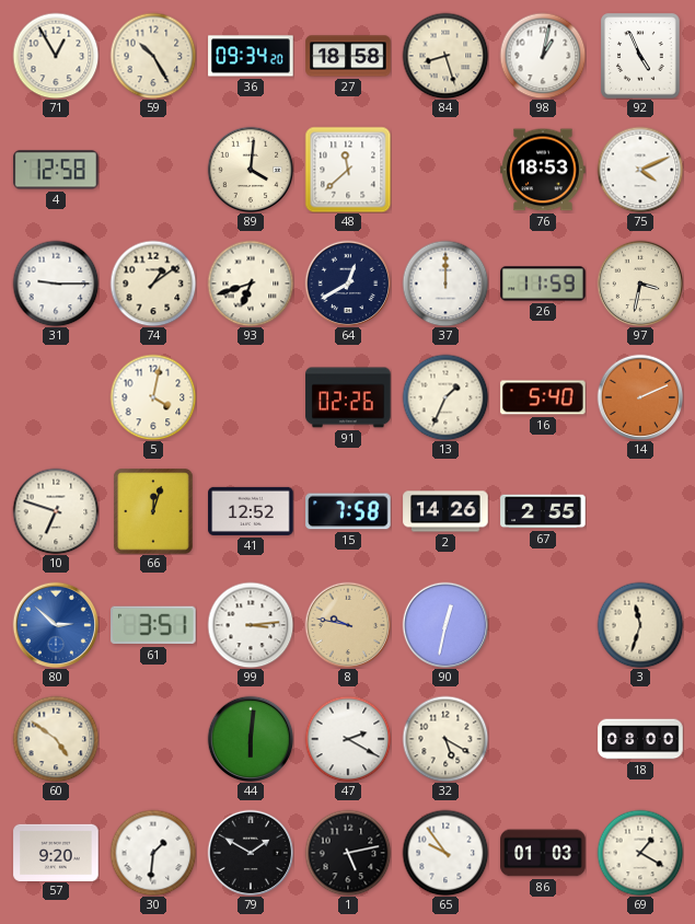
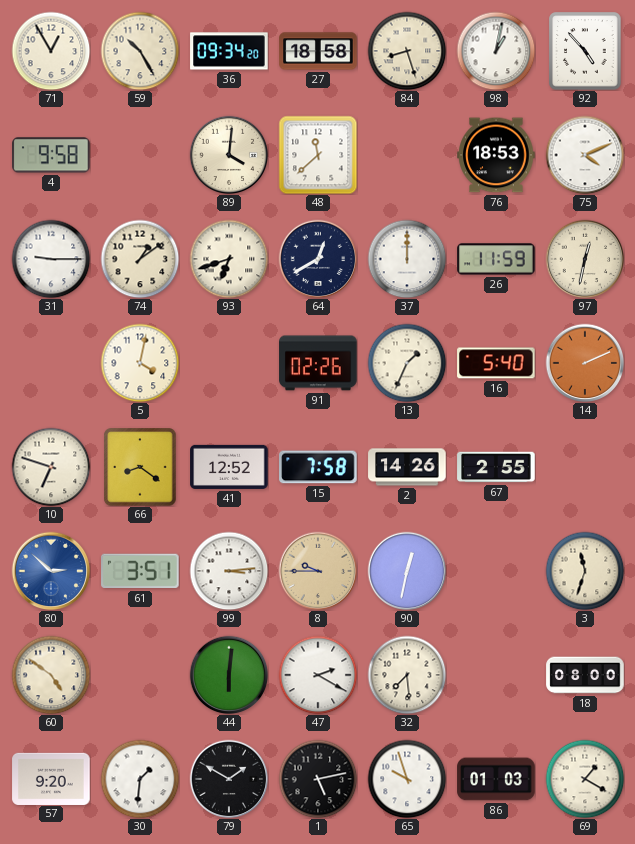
92: 4:56 -> 4:53 (585, 51)
4: 12:58 -> 9:58 (51, 155)
97: 3:32 -> 12:32 (585, 259)
66: 12:03 -> 8:21 (140, 467)
8: 9:47 -> 9:45 (318, 571)
32: 5:20 -> 7:29 (407, 675)
65: 9:54 -> 9:57 (407, 779)
